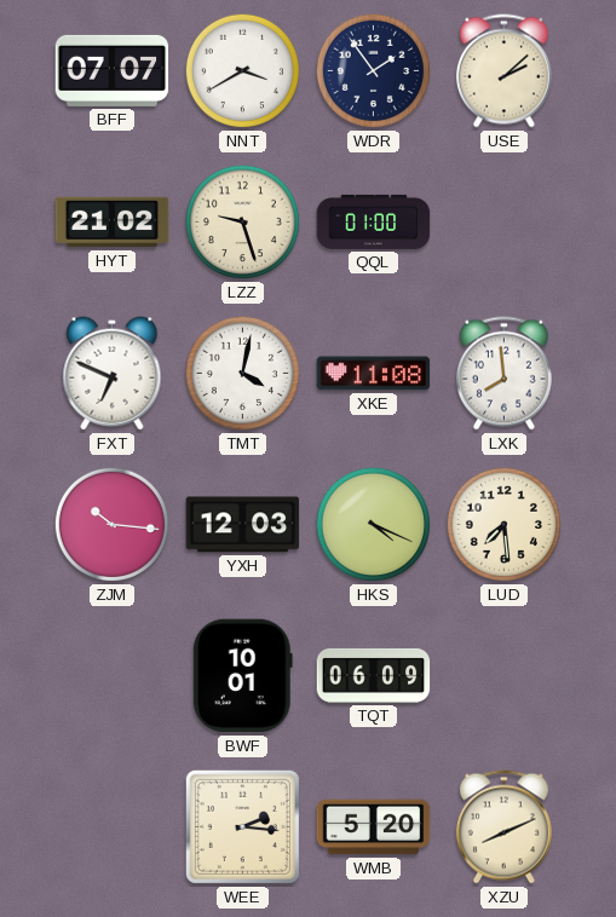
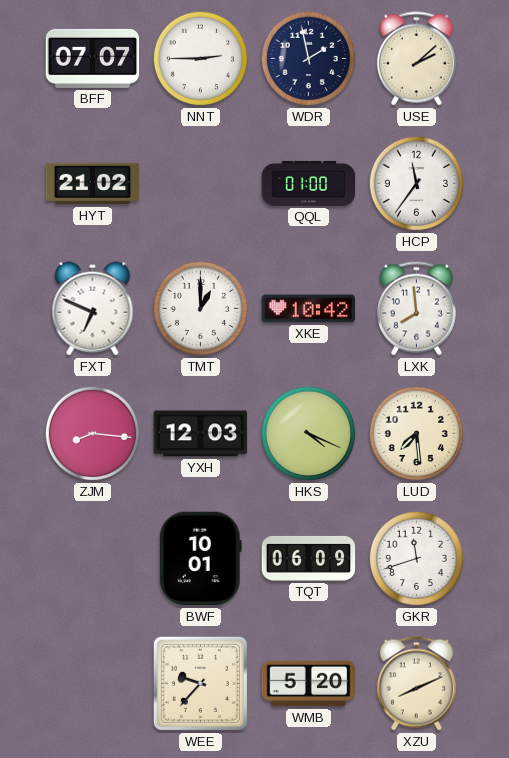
NNT: 3:40 -> 2:45 (200, 58)
WDR: 1:54 -> 1:58 (308, 58)
LZZ: 9:27 -> none (242, 221)
HCP: none -> 11:36 (416, 183)
TMT: 4:02 -> 1:00 (200, 308)
XKE: 11:08 -> 10:42 (309, 309)
ZJM: 10:16 -> 8:16 (92, 433)
GKR: none -> 11:42 (416, 558)
WEE: 2:16 -> 9:37 (200, 683)
